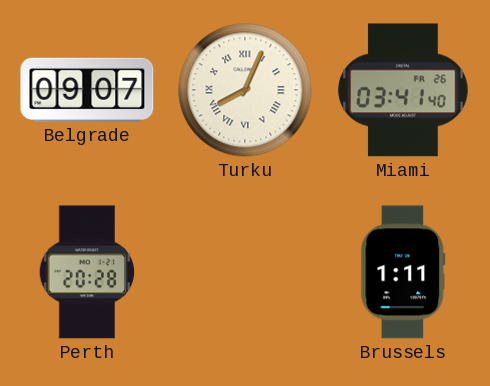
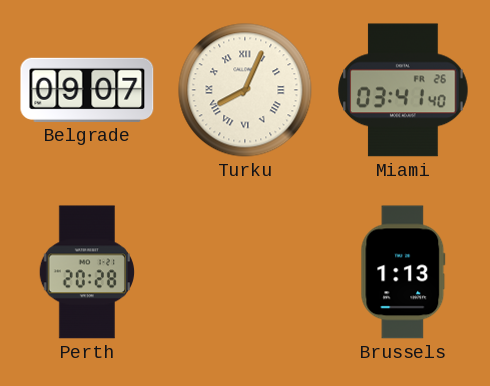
Brussels: 1:11 -> 1:13 (403, 272)
